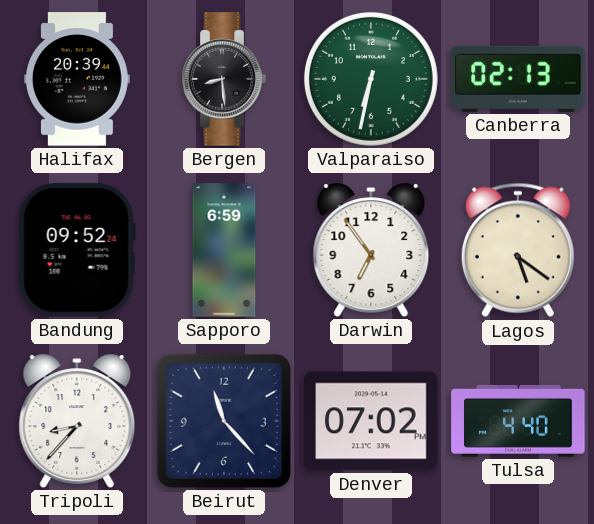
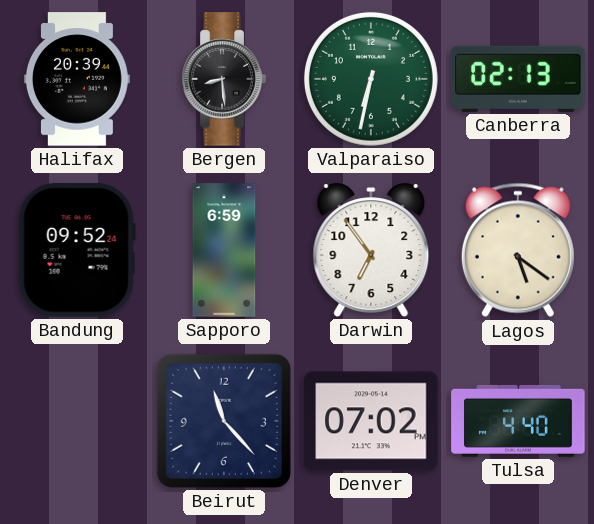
Tripoli: 8:37 -> none (77, 421)
